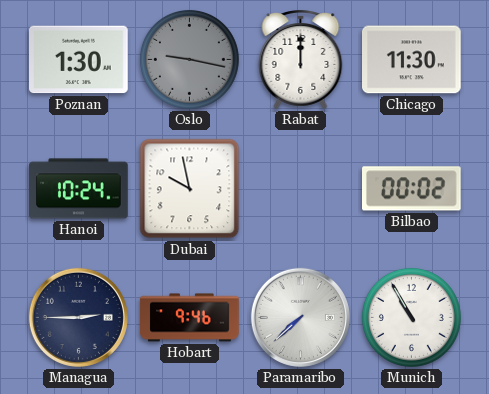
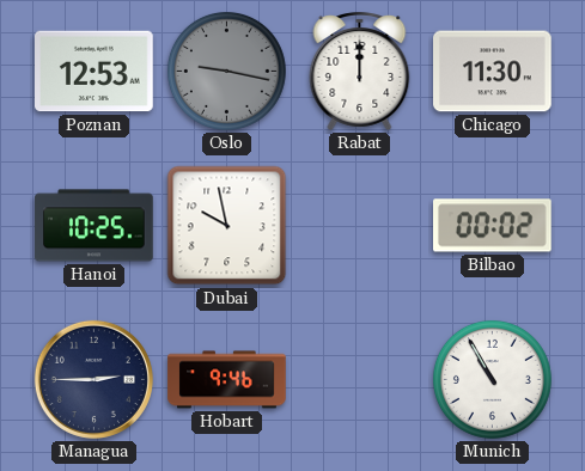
Poznan: 1:30 -> 12:53 (95, 72)
Hanoi: 10:24 -> 10:25 (95, 226)
Paramaribo: 7:38 -> none (300, 317)
